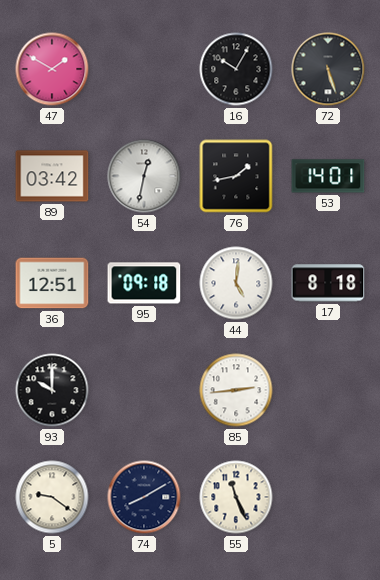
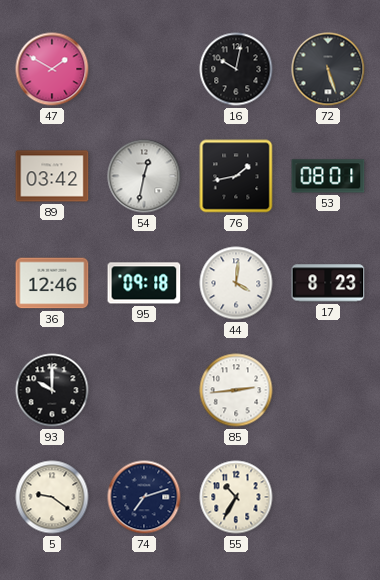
16: 10:05 -> 10:02 (236, 69)
53: 14:01 -> 08:01 (328, 176)
36: 12:51 -> 12:46 (52, 283)
44: 5:01 -> 4:01 (236, 283)
17: 8:18 -> 8:23 (328, 283)
74: 8:10 -> 7:12 (144, 497)
55: 11:26 -> 10:35 (236, 497)
